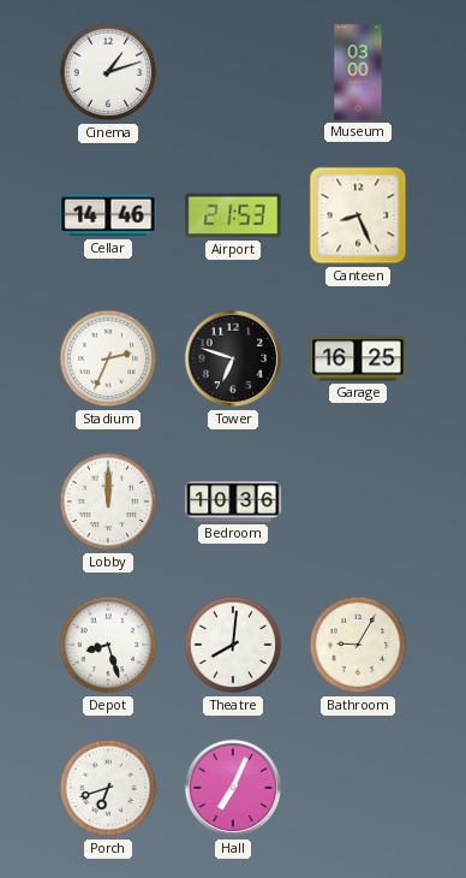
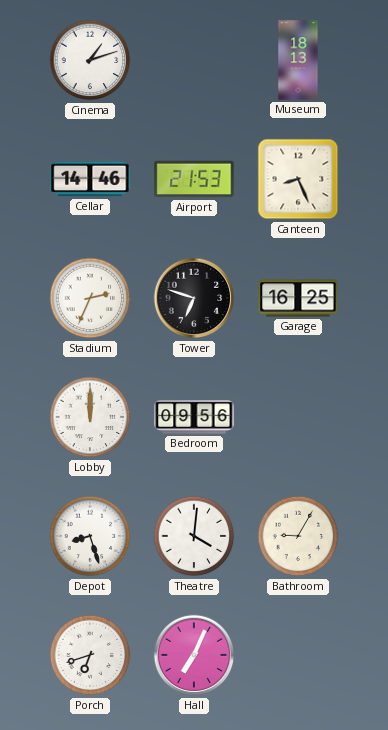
Museum: 03:00 -> 18:13 (298, 60)
Bedroom: 10:36 -> 09:56 (194, 417)
Theatre: 8:01 -> 4:01 (194, 536)
